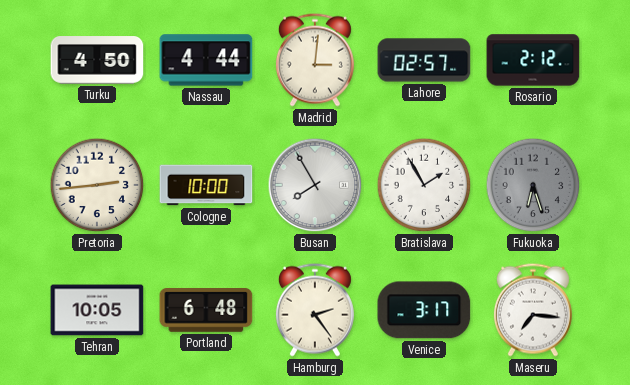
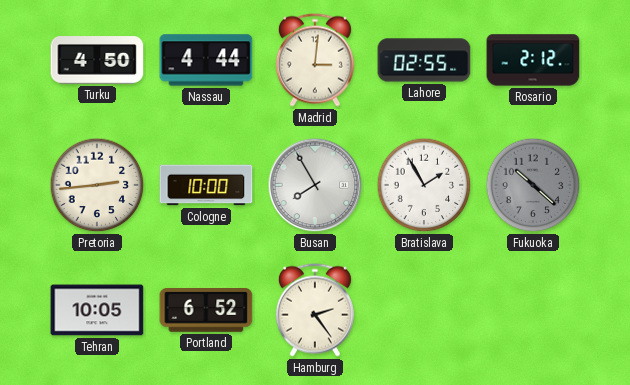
Lahore: 02:57 -> 02:55 (424, 60)
Fukuoka: 6:27 -> 10:22 (533, 185)
Portland: 6:48 -> 6:52 (206, 311)
Venice: 3:17 -> none (424, 310)
Maseru: 7:16 -> none (533, 310)
